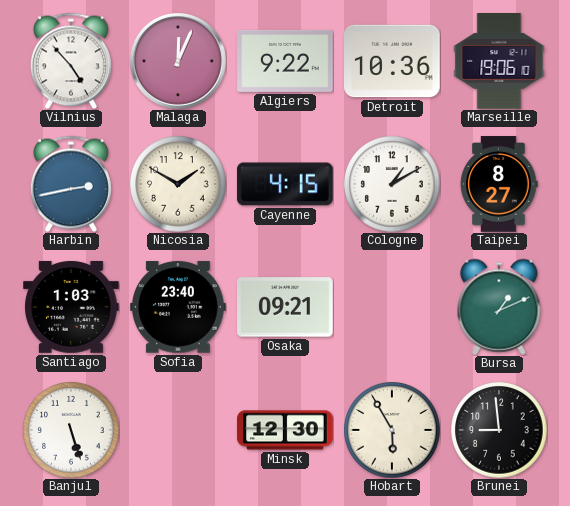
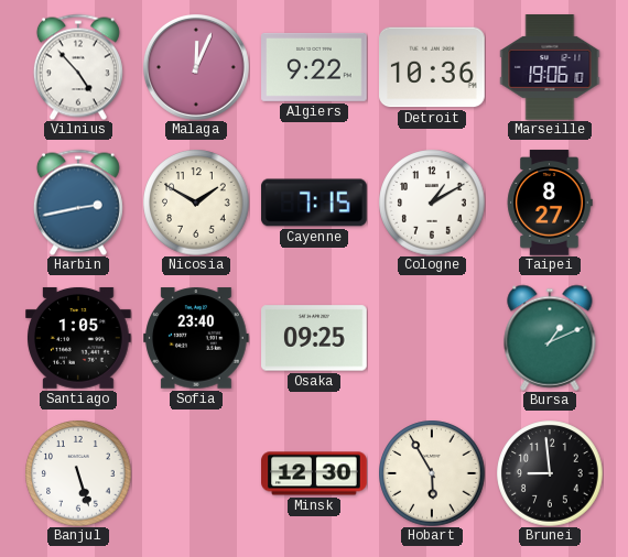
Cayenne: 4:15 -> 7:15 (314, 203)
Santiago: 1:03 -> 1:05 (79, 338)
Osaka: 09:21 -> 09:25 (314, 338)
